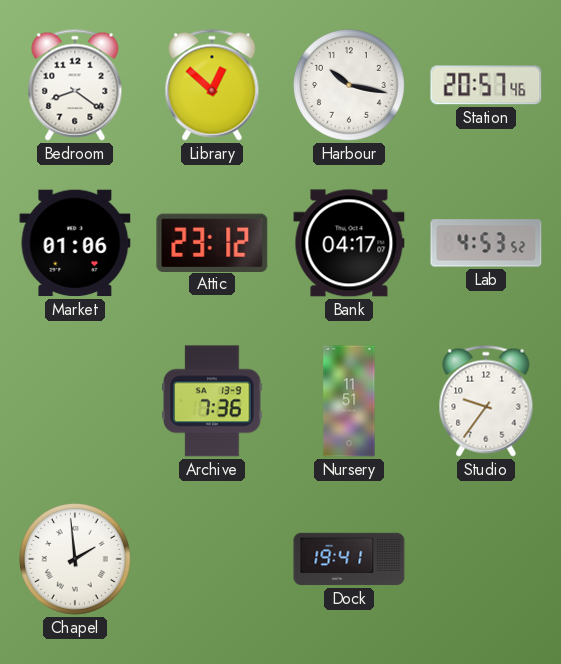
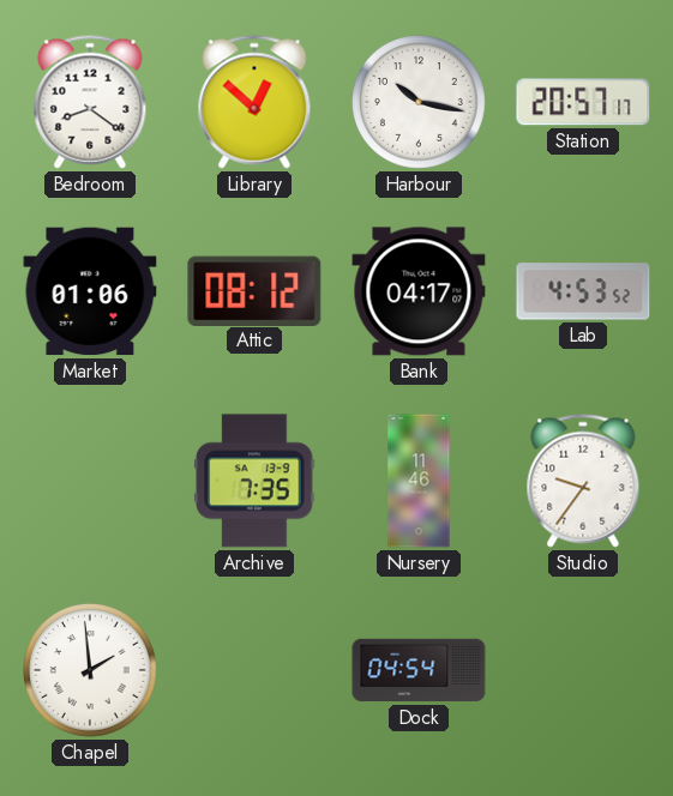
Station: 20:57:46 -> 20:57:17 (583, 102)
Attic: 23:12 -> 08:12 (254, 290)
Archive: 7:36 -> 7:35 (254, 481)
Nursery: 11:51 -> 11:46 (419, 481)
Dock: 19:41 -> 04:54 (419, 670)
